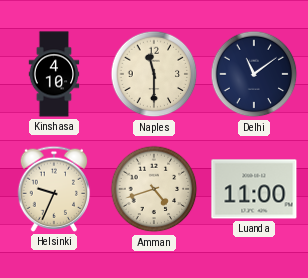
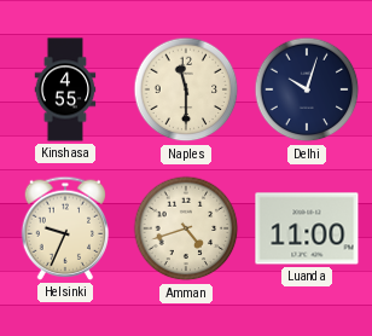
Kinshasa: 4:10 -> 4:55 (65, 89)
Delhi: 11:09 -> 10:03 (307, 89)
